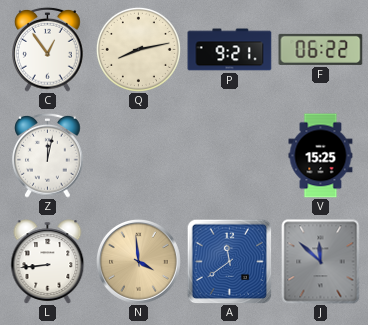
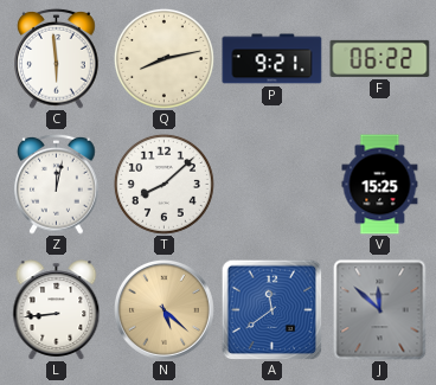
C: 12:54 -> 5:59 (57, 58)
T: none -> 8:08 (163, 184)
N: 3:59 -> 5:22 (165, 310)
